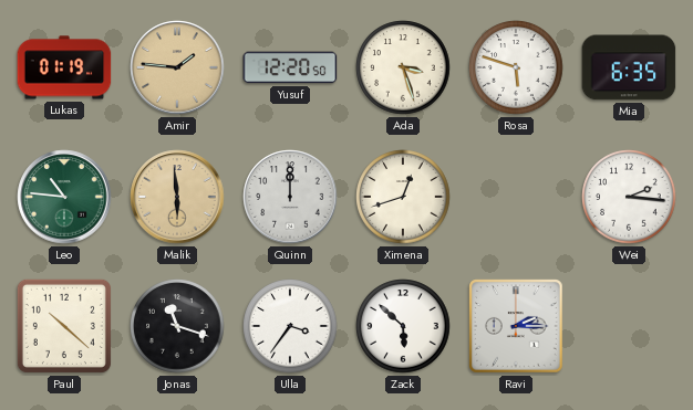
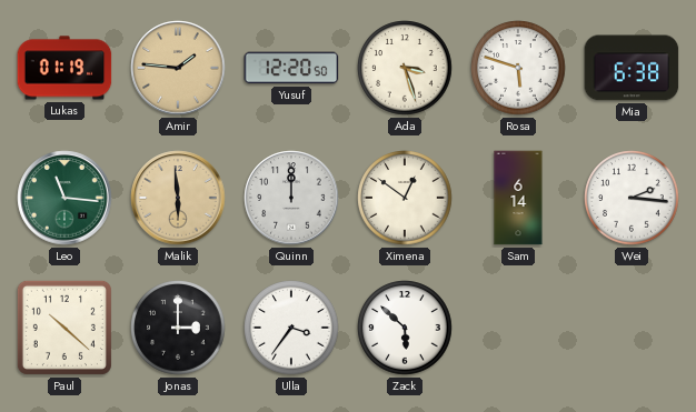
Mia: 6:35 -> 6:38 (632, 68)
Leo: 10:46 -> 11:16 (64, 198)
Ximena: 12:42 -> 12:51 (405, 198)
Sam: none -> 6:14 (518, 198)
Jonas: 11:18 -> 3:00 (178, 328)
Ravi: 2:15 -> none (516, 326)
